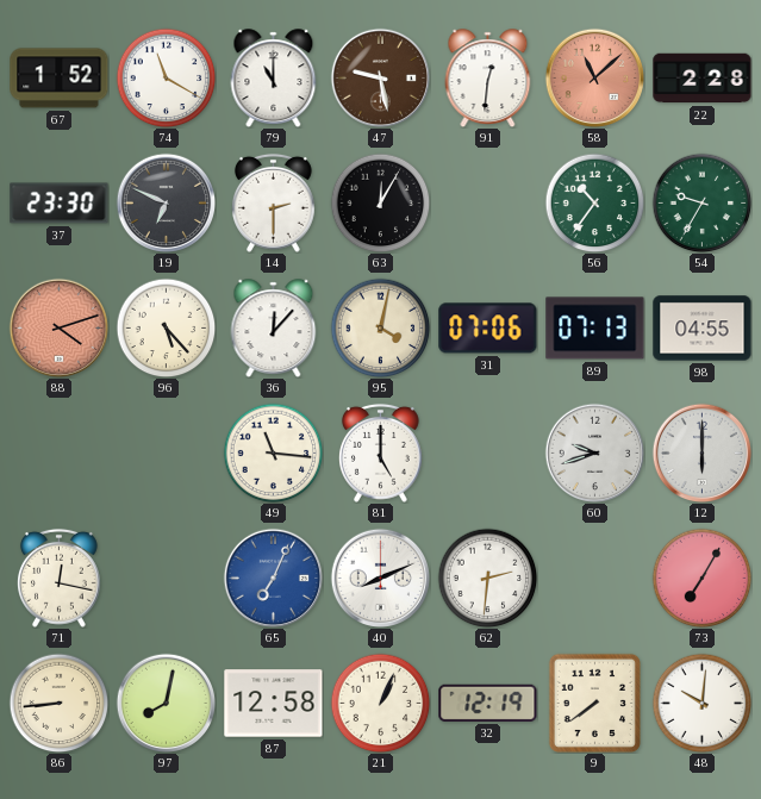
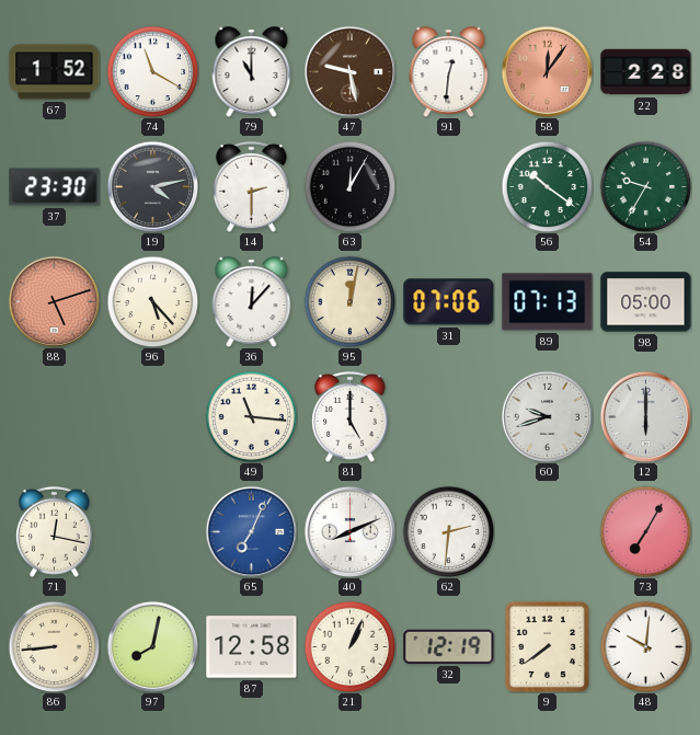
58: 11:08 -> 12:06 (547, 71)
19: 6:49 -> 4:13 (152, 186)
56: 10:36 -> 10:21 (547, 186)
88: 4:12 -> 5:12 (54, 301)
95: 4:02 -> 12:02 (349, 301)
98: 04:55 -> 05:00 (646, 302)
